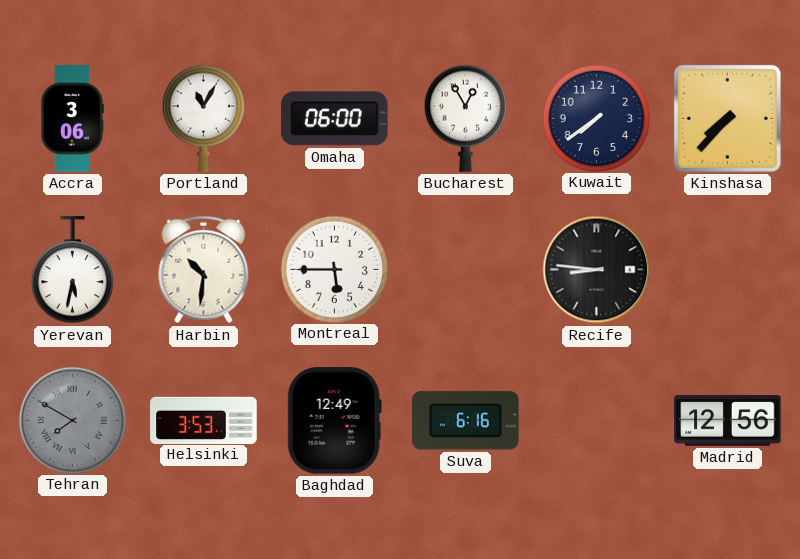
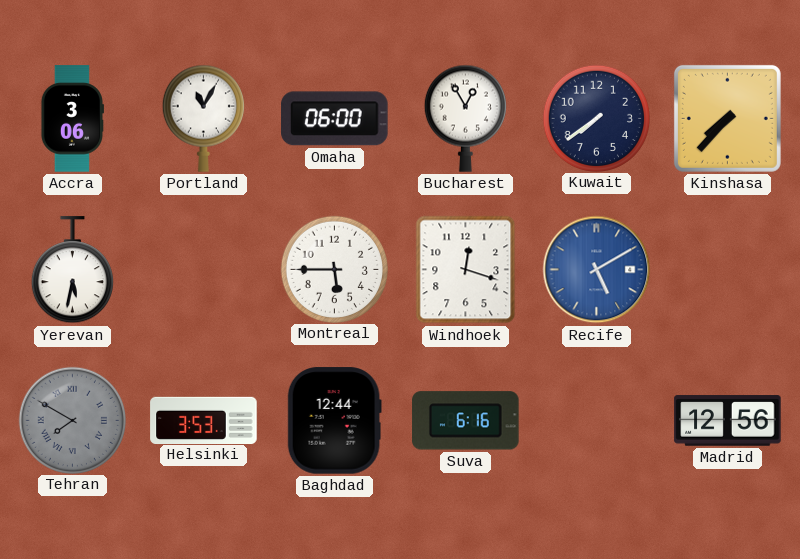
Harbin: 10:31 -> none (204, 270)
Windhoek: none -> 12:18 (466, 270)
Recife: 8:46 -> 5:10 (597, 270)
Recife dial: black -> blue (597, 270)
Baghdad: 12:49 -> 12:44 (334, 421)
